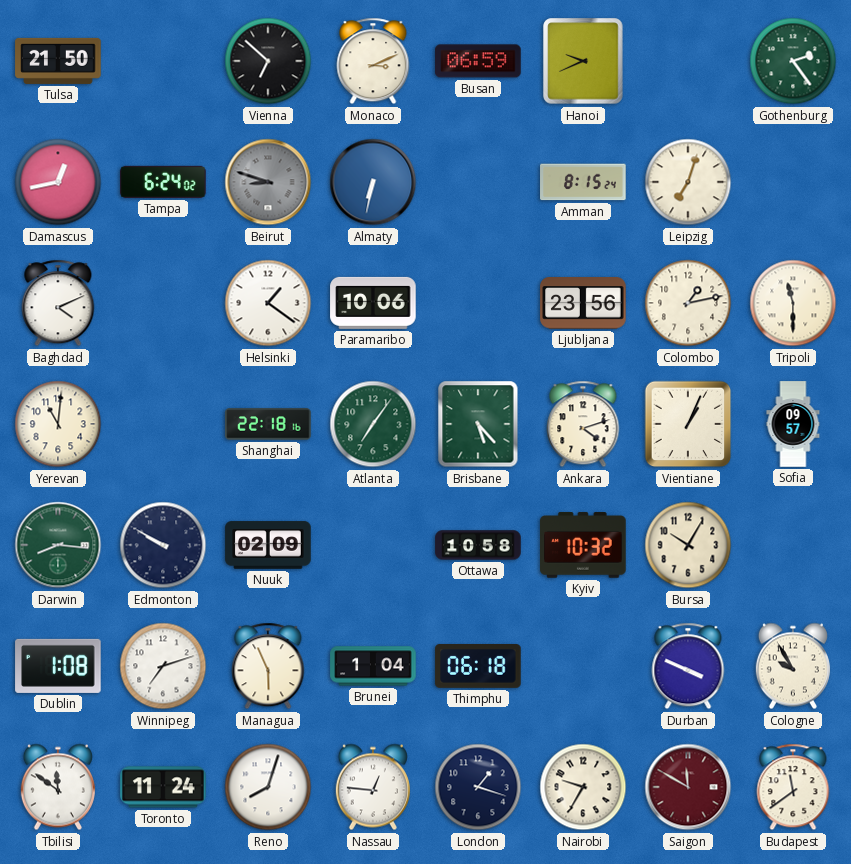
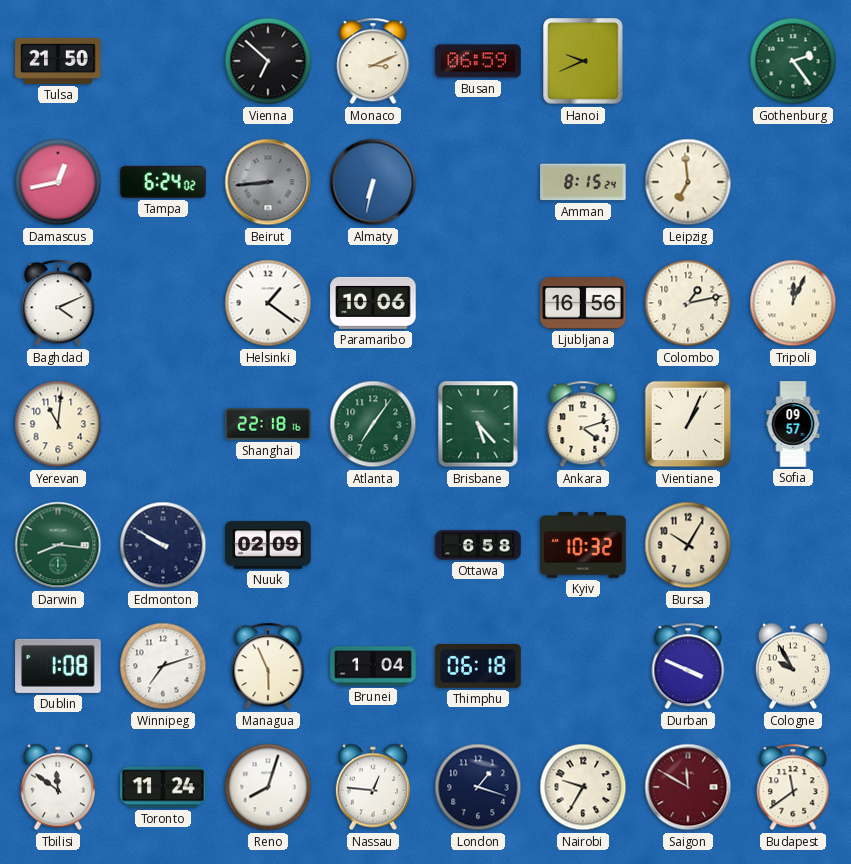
Beirut: 8:48 -> 8:44 (268, 182)
Leipzig: 7:03 -> 6:59 (688, 182)
Ljubljana: 23:56 -> 16:56 (583, 303)
Tripoli: 11:30 -> 12:04 (793, 303)
Ottawa: 10:58 -> 6:58 (478, 545)
